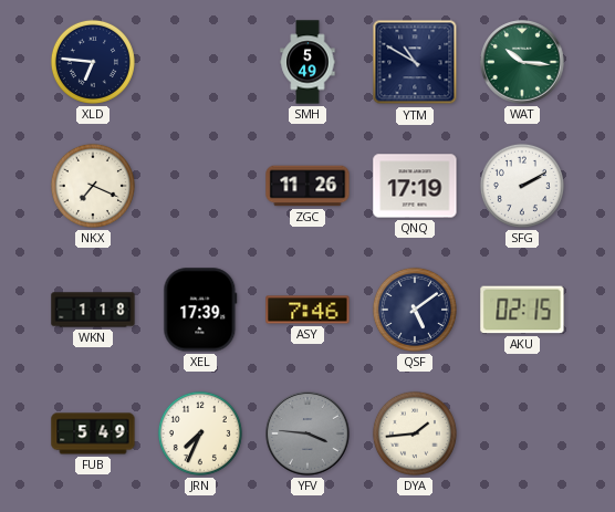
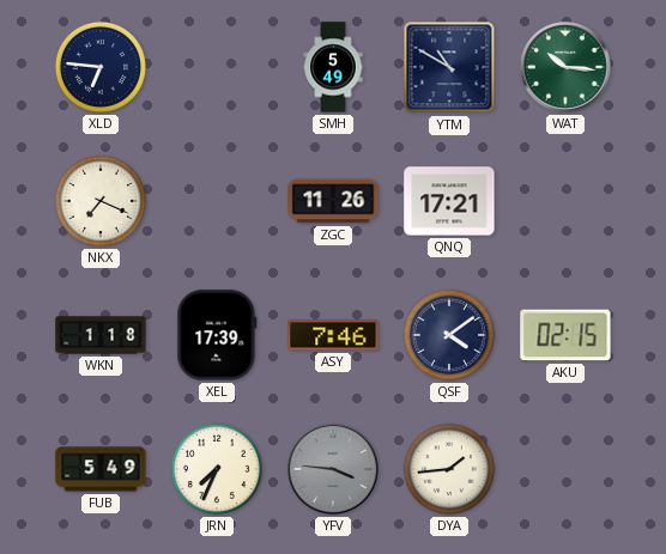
QNQ: 17:19 -> 17:21 (449, 201)
SFG: 2:10 -> none (522, 186)
QSF: 5:09 -> 4:09 (449, 335)
